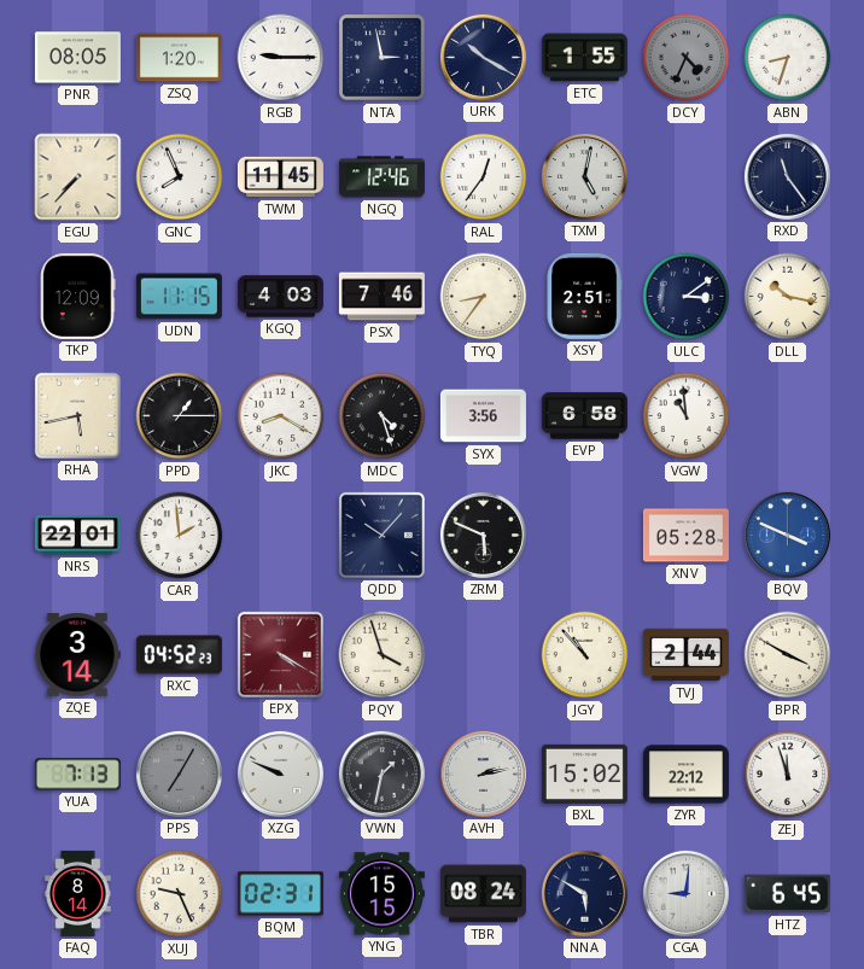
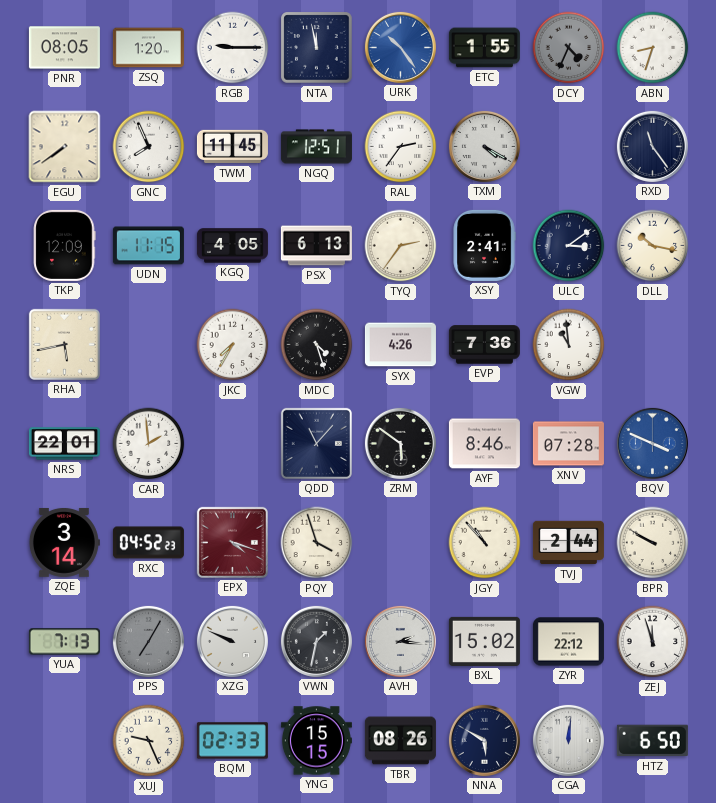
NTA: 2:58 -> 11:58 (317, 48)
URK: 10:20 -> 10:24 (400, 47)
URK dial: navy -> blue (400, 47)
EGU: 7:37 -> 7:39 (65, 147)
NGQ: 12:46 -> 12:51 (316, 147)
RAL: 12:36 -> 2:36 (401, 147)
TXM: 5:02 -> 4:20 (484, 146)
KGQ: 4:03 -> 4:05 (232, 246)
PSX: 7:46 -> 6:13 (316, 246)
TYQ: 8:36 -> 2:36 (401, 246)
XSY: 2:51 -> 2:41 (484, 245)
PPD: 1:15 -> none (180, 416)
JKC: 8:20 -> 7:35 (233, 345)
SYX: 3:56 -> 4:26 (400, 345)
EVP: 6:58 -> 7:36 (484, 345)
QDD: 10:07 -> 11:07 (316, 443)
ZRM: 5:49 -> 5:51 (400, 443)
AYF: none -> 8:46 (484, 444)
XNV: 05:28 -> 07:28 (568, 444)
EPX: 4:20 -> 4:18 (232, 542)
BPR: 3:50 -> 9:50 (653, 543)
AVH: 2:13 -> 2:16 (400, 641)
FAQ: 8:14 -> none (78, 893)
BQM: 02:31 -> 02:33 (232, 741)
TBR: 08:24 -> 08:26 (400, 741)
CGA: 9:01 -> 12:01 (568, 740)
HTZ: 6:45 -> 6:50 (652, 741)
